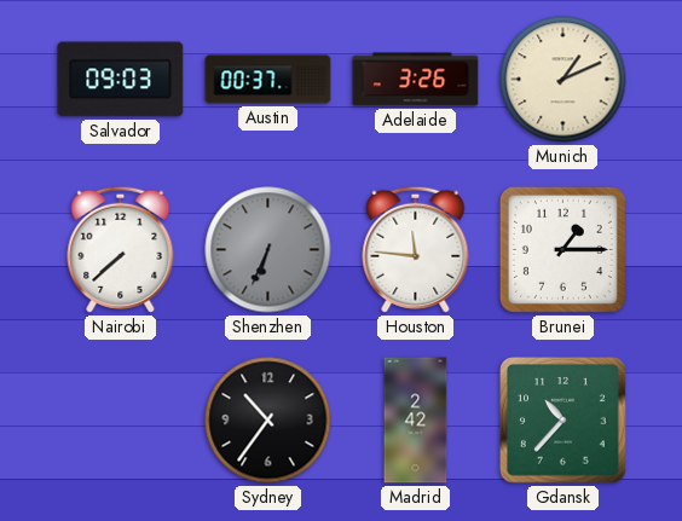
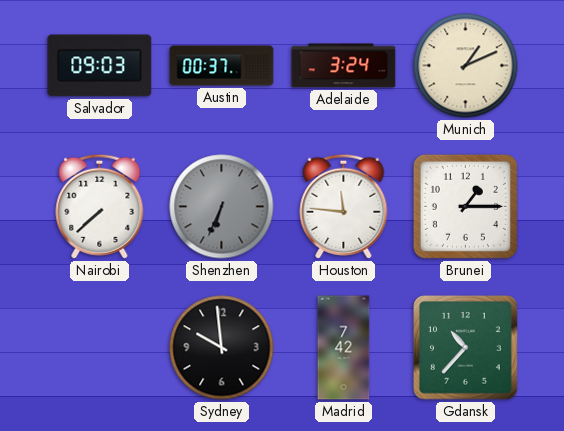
Adelaide: 3:26 -> 3:24 (344, 66)
Sydney: 10:36 -> 9:59 (222, 348)
Madrid: 2:42 -> 7:42 (344, 348)
